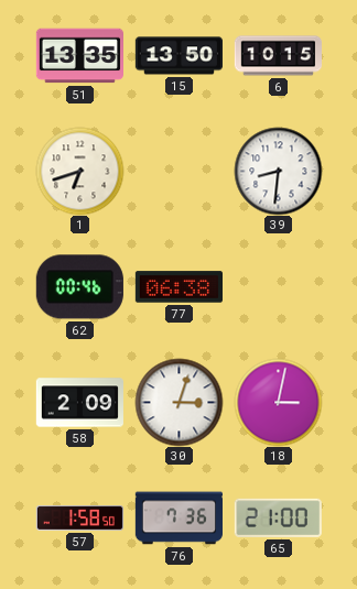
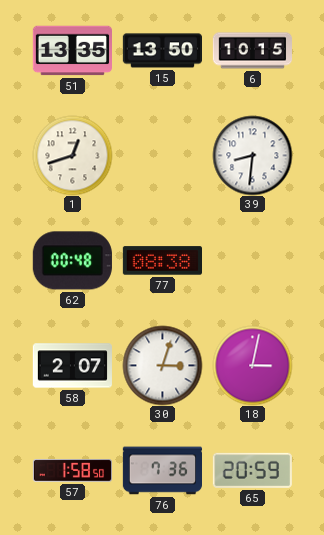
1: 6:42 -> 12:42 (72, 155)
62: 00:46 -> 00:48 (72, 261)
77: 06:38 -> 08:38 (162, 261)
58: 2:09 -> 2:07 (72, 366)
65: 21:00 -> 20:59 (252, 470)
